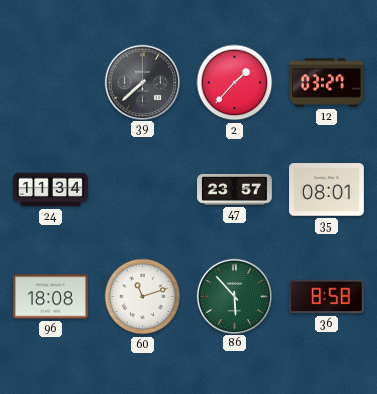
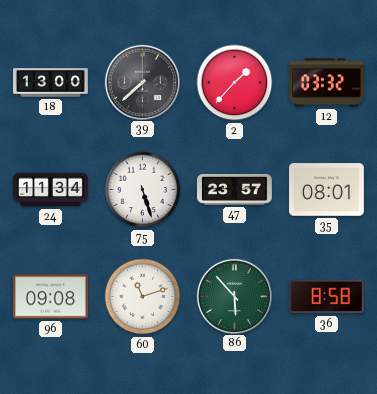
18: none -> 13:00 (51, 83)
12: 03:27 -> 03:32 (327, 83)
75: none -> 5:27 (143, 190)
96: 18:08 -> 09:08 (51, 297)
